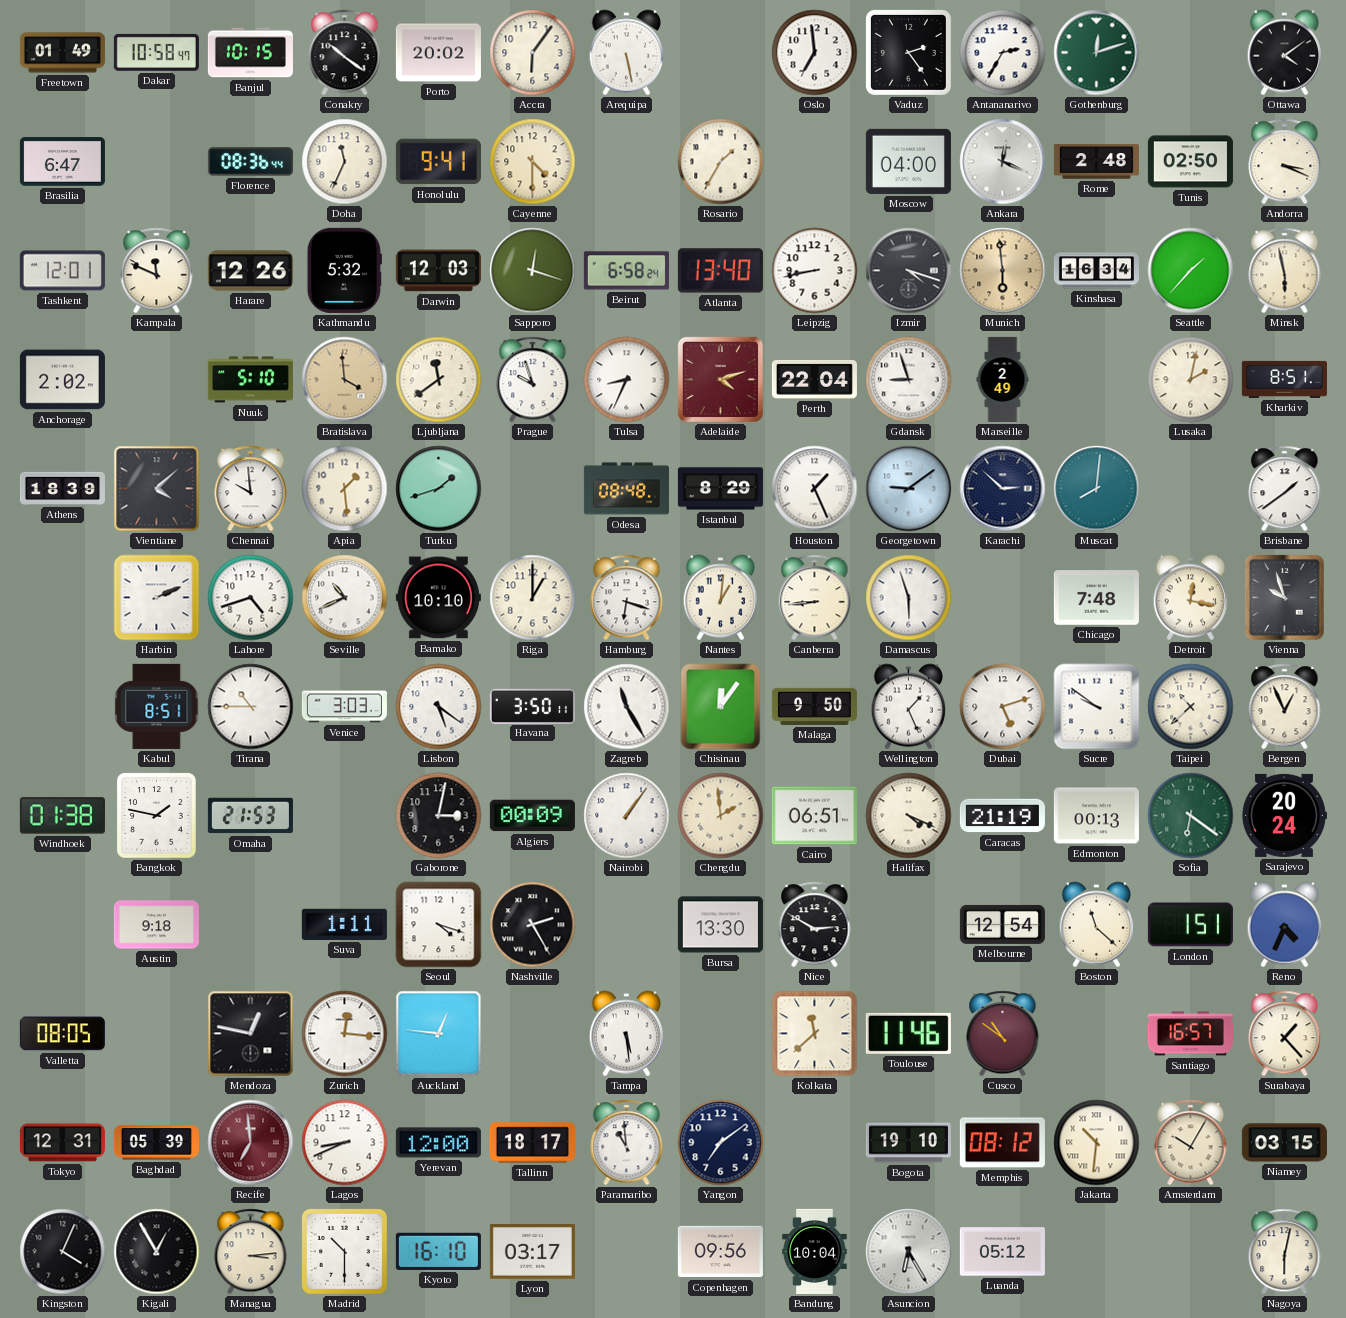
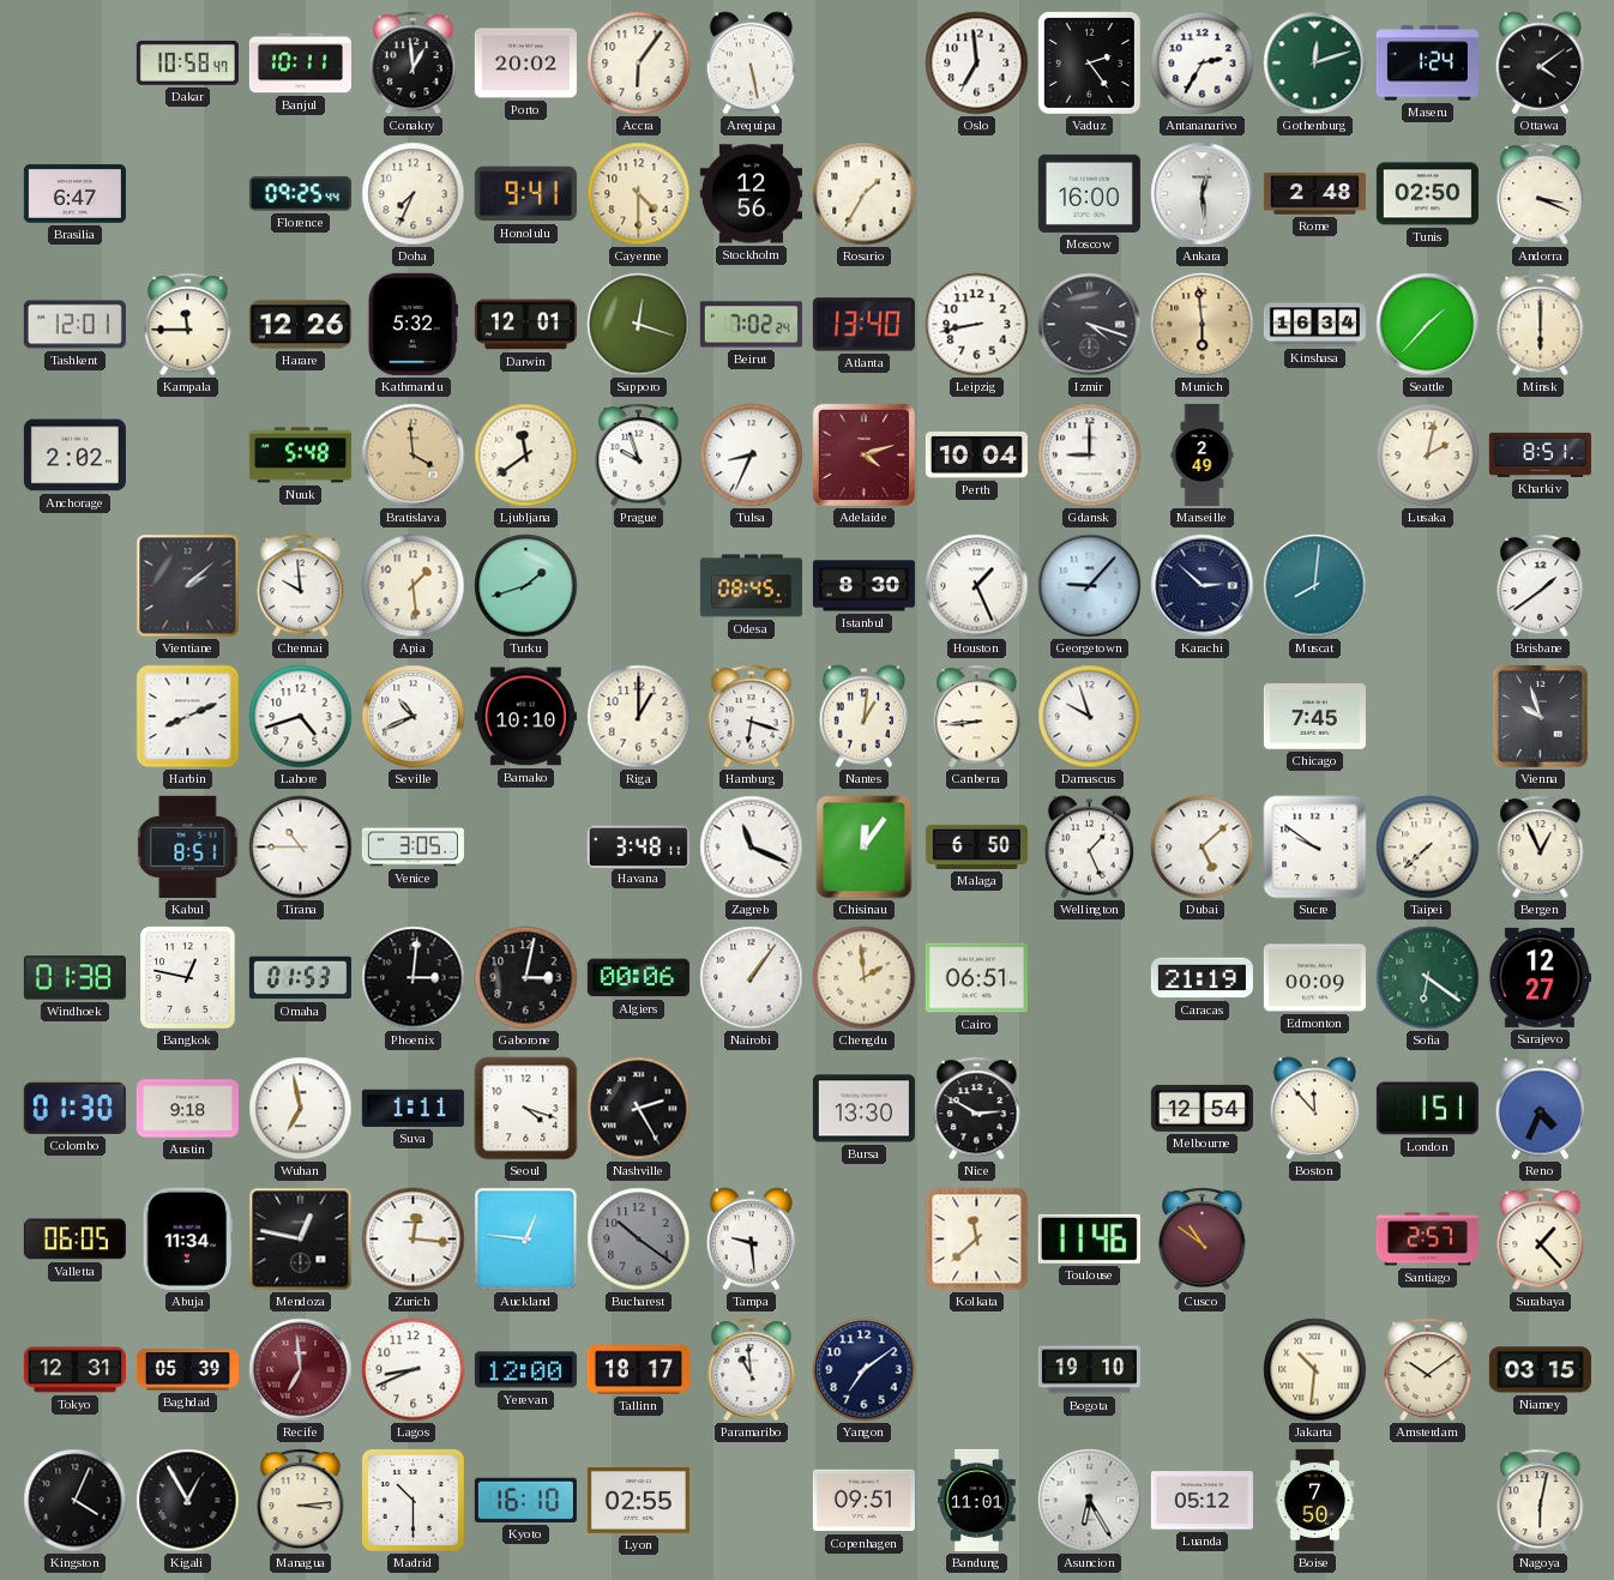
Freetown: 01:49 -> none (62, 53)
Banjul: 10:15 -> 10:11 (300, 64)
Conakry: 10:21 -> 12:59 (414, 64)
Maseru: none -> 1:24 (1427, 64)
Florence: 08:36 -> 09:25 (300, 194)
Doha: 11:34 -> 7:34 (414, 194)
Stockholm: none -> 12:56 (751, 194)
Moscow: 04:00 -> 16:00 (1089, 193)
Ankara: 12:19 -> 12:29 (1203, 194)
Kampala: 11:49 -> 11:45 (188, 325)
Darwin: 12:03 -> 12:01 (525, 325)
Beirut: 6:58 -> 7:02 (751, 325)
Minsk: 5:58 -> 6:00 (1541, 325)
Nuuk: 5:10 -> 5:48 (300, 456)
Perth: 22:04 -> 10:04 (976, 454)
Gdansk: 8:57 -> 9:00 (1090, 456)
Athens: 18:39 -> none (62, 488)
Vientiane: 4:08 -> 2:08 (188, 586)
Odesa: 08:48 -> 08:45 (751, 586)
Istanbul: 8:29 -> 8:30 (863, 586)
Georgetown: 9:09 -> 9:07 (1090, 586)
Harbin: 2:11 -> 8:11 (188, 717)
Damascus: 5:57 -> 9:57 (1090, 717)
Chicago: 7:48 -> 7:45 (1314, 717)
Detroit: 12:17 -> none (1191, 598)
Venice: 3:03 -> 3:05 (412, 848)
Lisbon: 5:21 -> none (439, 707)
Havana: 3:50 -> 3:48 (638, 846)
Zagreb: 11:25 -> 11:19 (752, 848)
Malaga: 9:50 -> 6:50 (976, 846)
Dubai: 5:12 -> 5:08 (1203, 848)
Taipei: 10:38 -> 7:38 (1428, 848)
Bangkok: 1:47 -> 12:47 (188, 978)
Omaha: 21:53 -> 01:53 (300, 978)
Phoenix: none -> 3:01 (414, 978)
Algiers: 00:09 -> 00:06 (638, 978)
Halifax: 4:19 -> none (909, 816)
Edmonton: 00:13 -> 00:09 (1314, 978)
Sarajevo: 20:24 -> 12:27 (1540, 977)
Colombo: none -> 01:30 (74, 1108)
Wuhan: none -> 6:58 (301, 1109)
Boston: 11:22 -> 11:53 (1315, 1109)
Valletta: 08:05 -> 06:05 (74, 1240)
Abuja: none -> 11:34 (188, 1238)
Bucharest: none -> 10:21 (639, 1240)
Tampa: 5:29 -> 9:29 (752, 1240)
Santiago: 16:57 -> 2:57 (1427, 1240)
Memphis: 08:12 -> none (1002, 1143)
Amsterdam: 10:05 -> 10:09 (1428, 1370)
Lyon: 03:17 -> 02:55 (638, 1501)
Copenhagen: 09:56 -> 09:51 (863, 1501)
Bandung: 10:04 -> 11:01 (977, 1500)
Boise: none -> 7:50 (1315, 1500)
